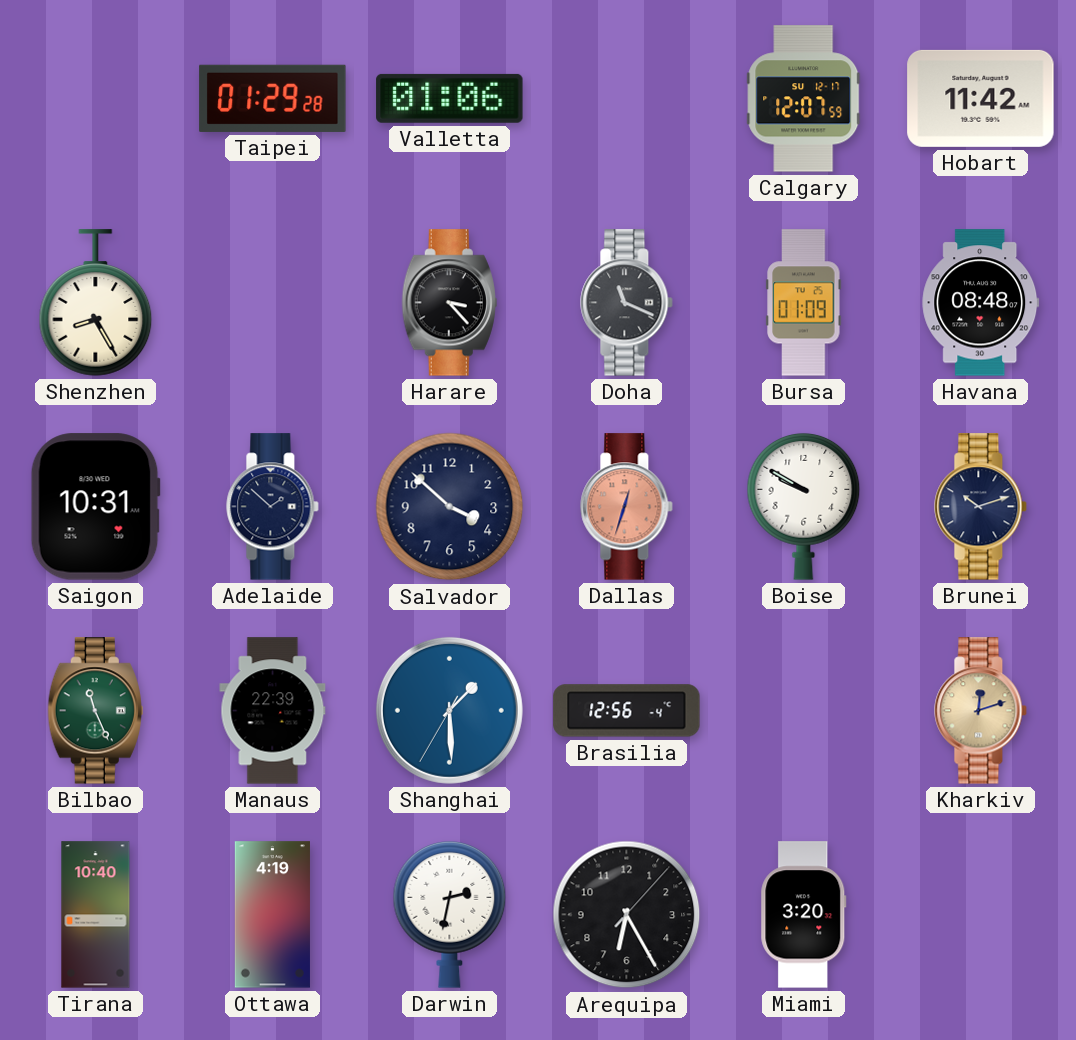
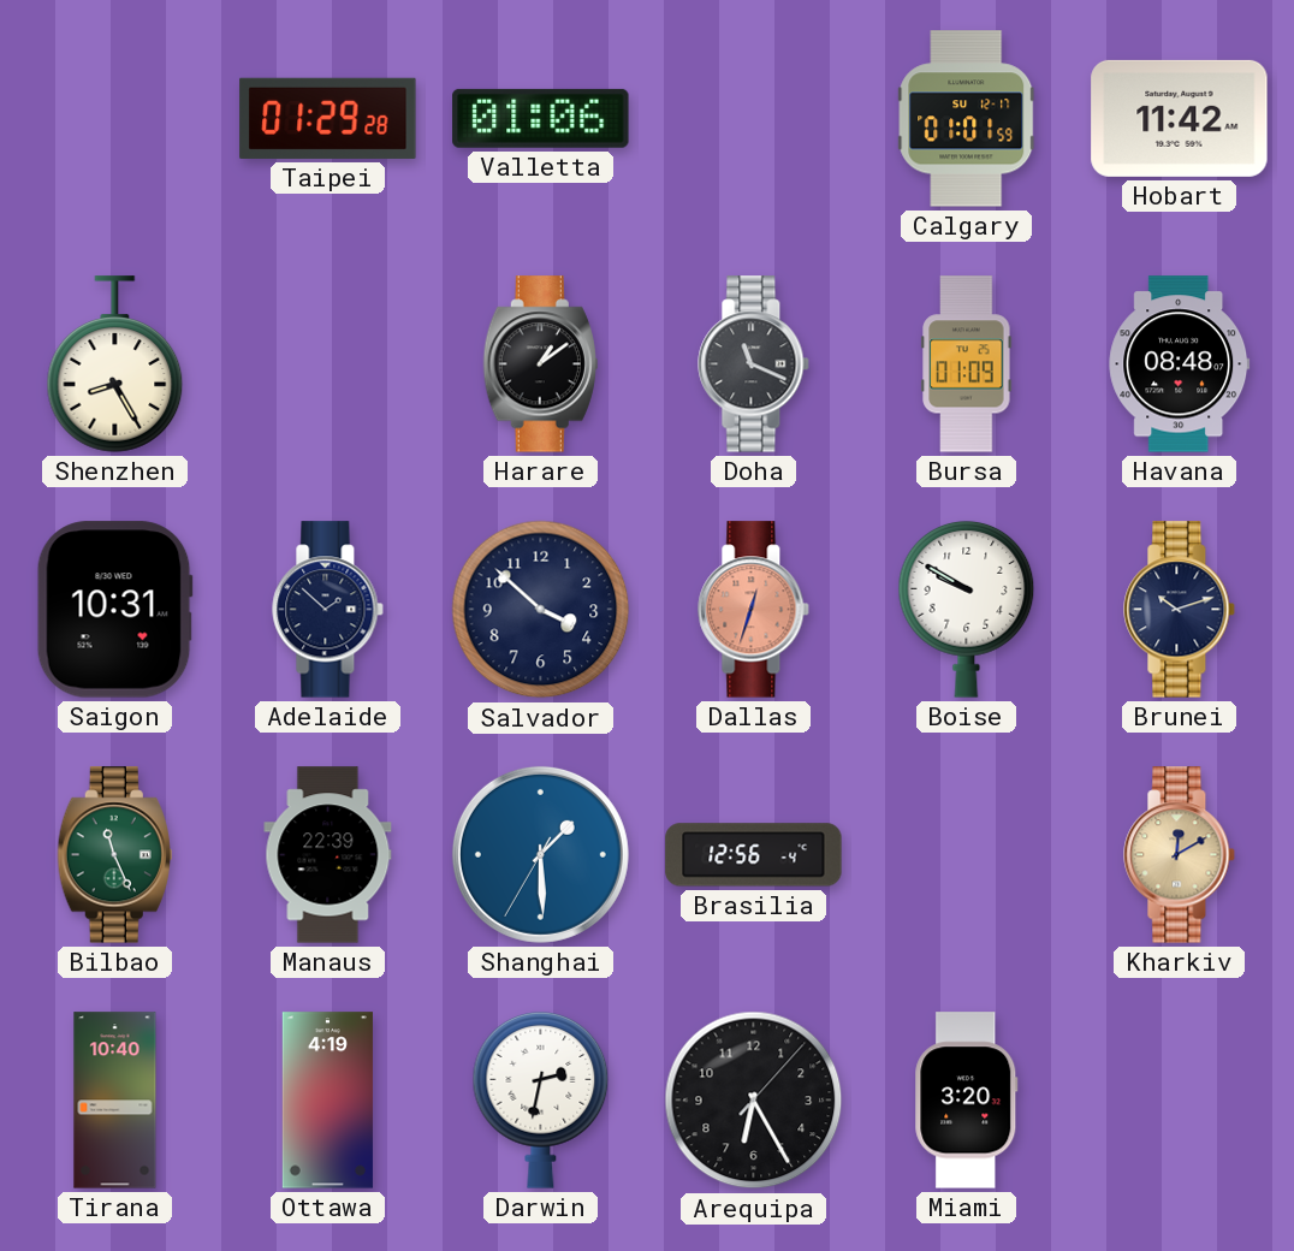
Calgary: 12:07 -> 01:01 (967, 119)
Harare: 3:23 -> 1:09 (540, 364)
Kharkiv: 12:12 -> 12:10 (1180, 855)
